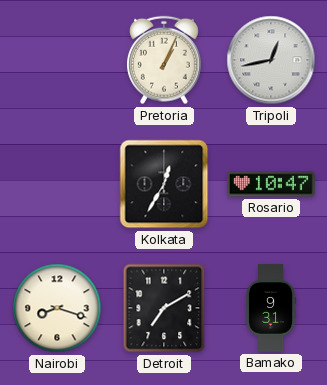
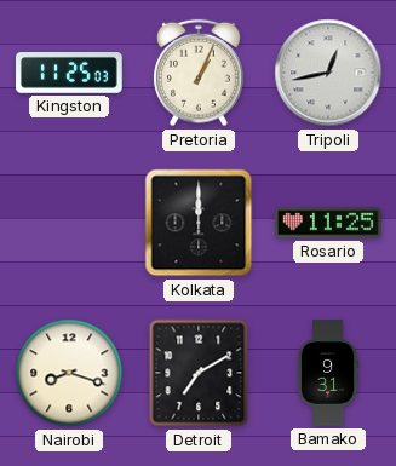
Kingston: none -> 11:25 (69, 74)
Kolkata: 12:35 -> 12:00 (199, 223)
Rosario: 10:47 -> 11:25 (328, 223)
